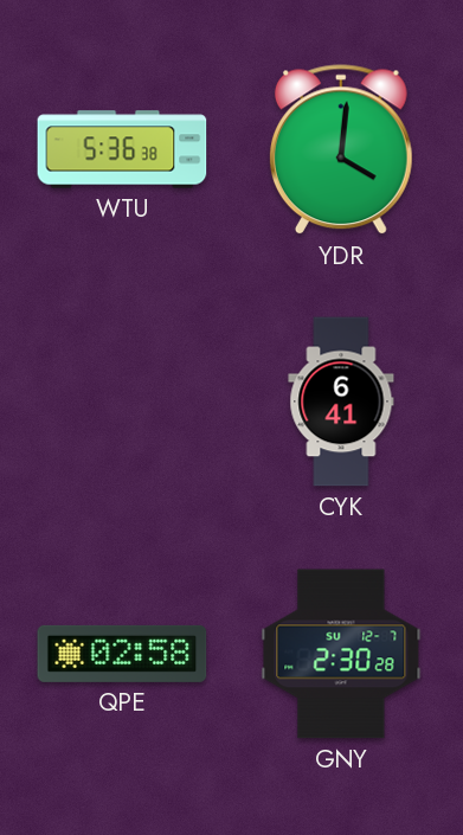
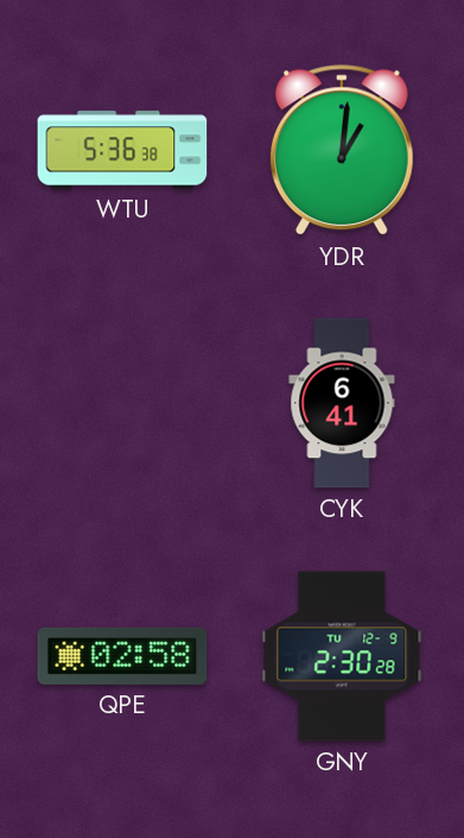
YDR: 4:01 -> 1:01 (342, 151)
GNY date: SU 12-7 -> TU 12-9 (342, 656)
